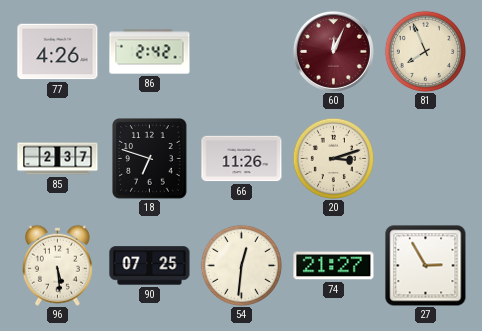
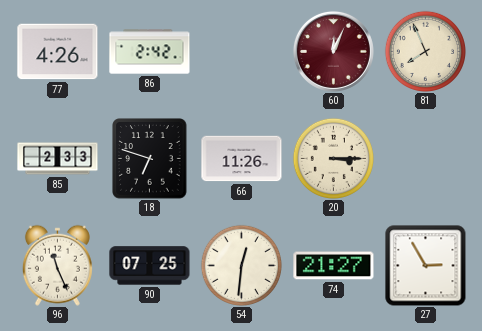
85: 2:37 -> 2:33 (58, 159)
20: 3:12 -> 3:15 (333, 158)
96: 5:29 -> 11:26 (57, 265)
